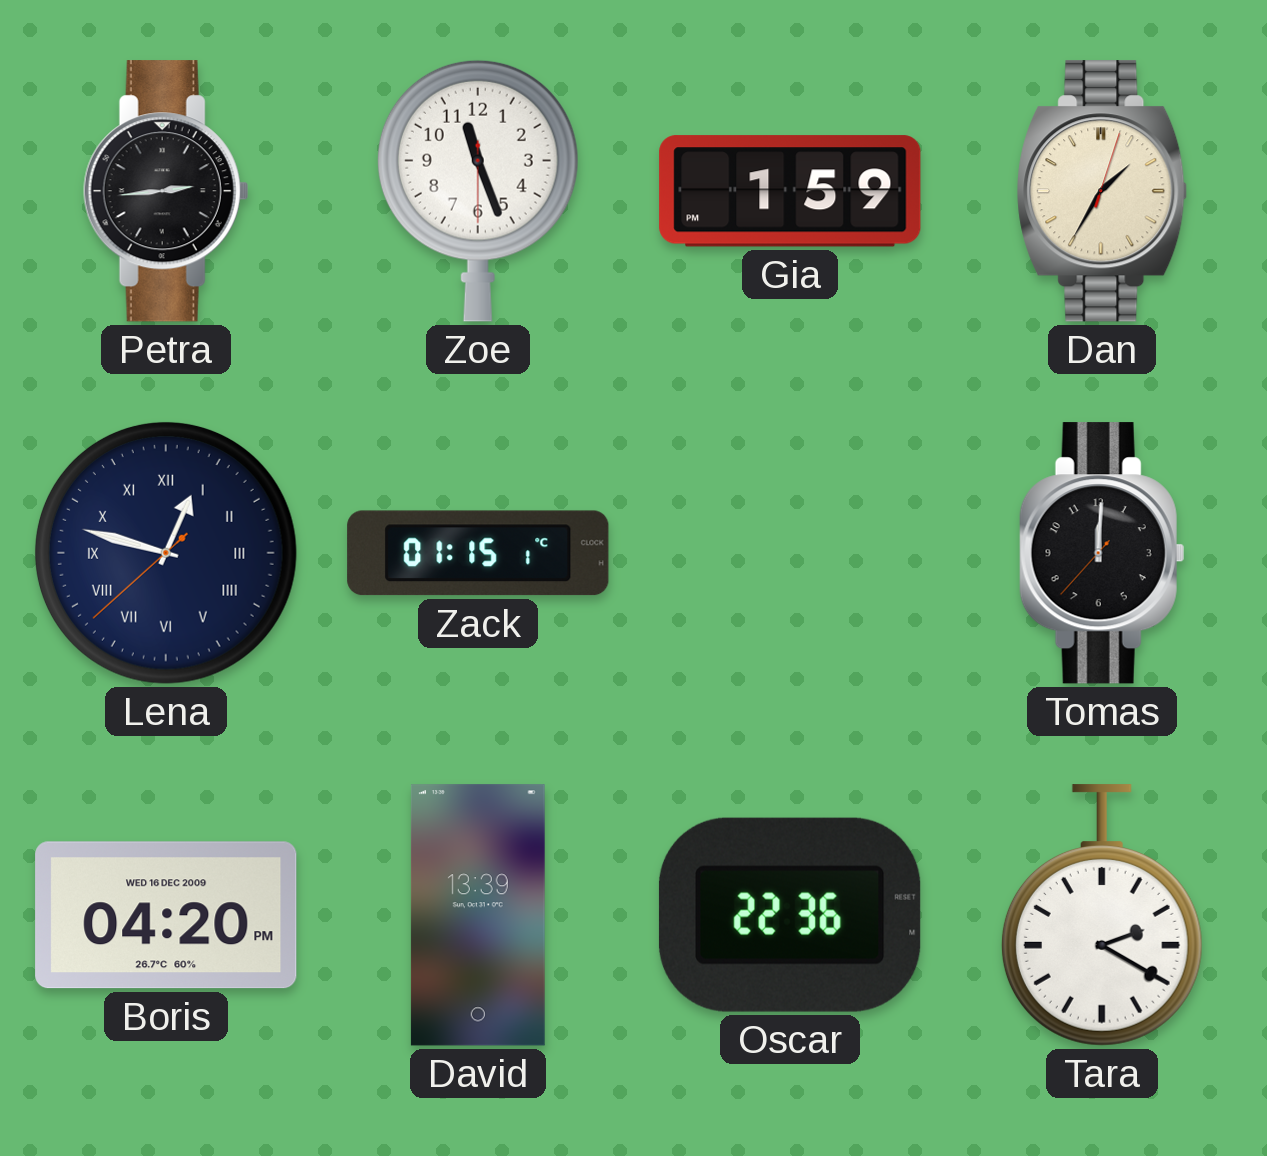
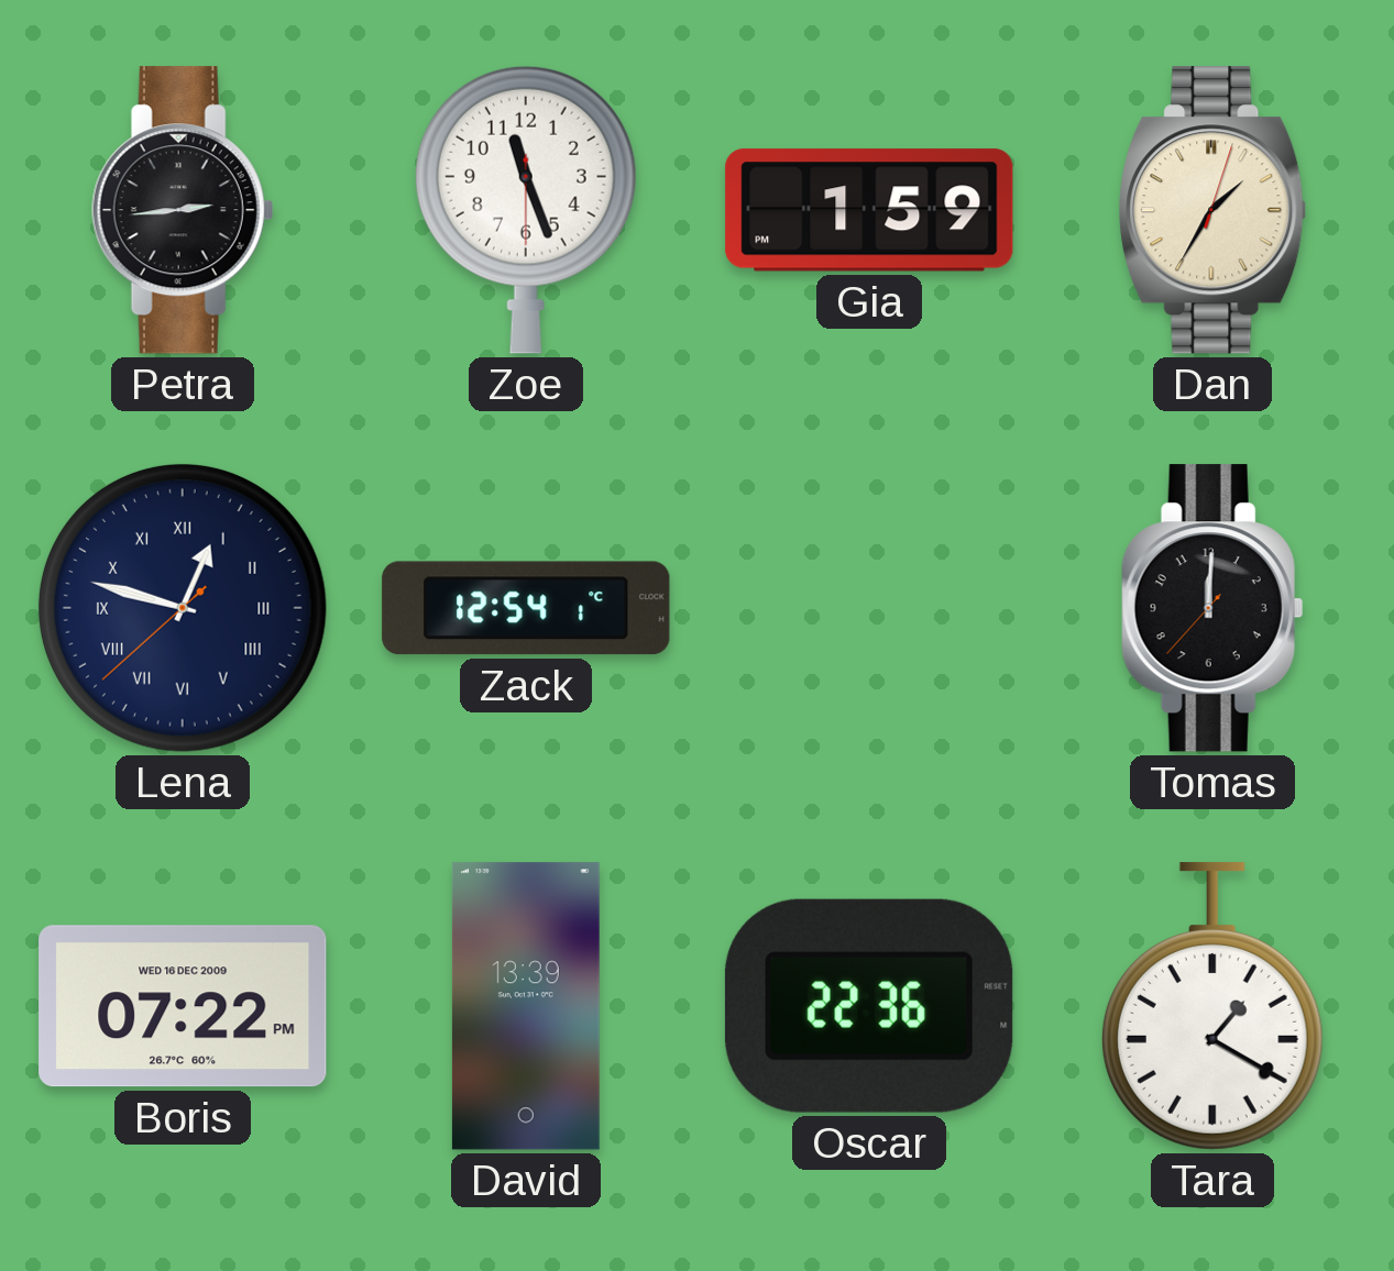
Zack: 01:15 -> 12:54 (526, 608)
Boris: 04:20 -> 07:22 (183, 1006)
Tara: 2:20 -> 1:20 (1212, 1006)
